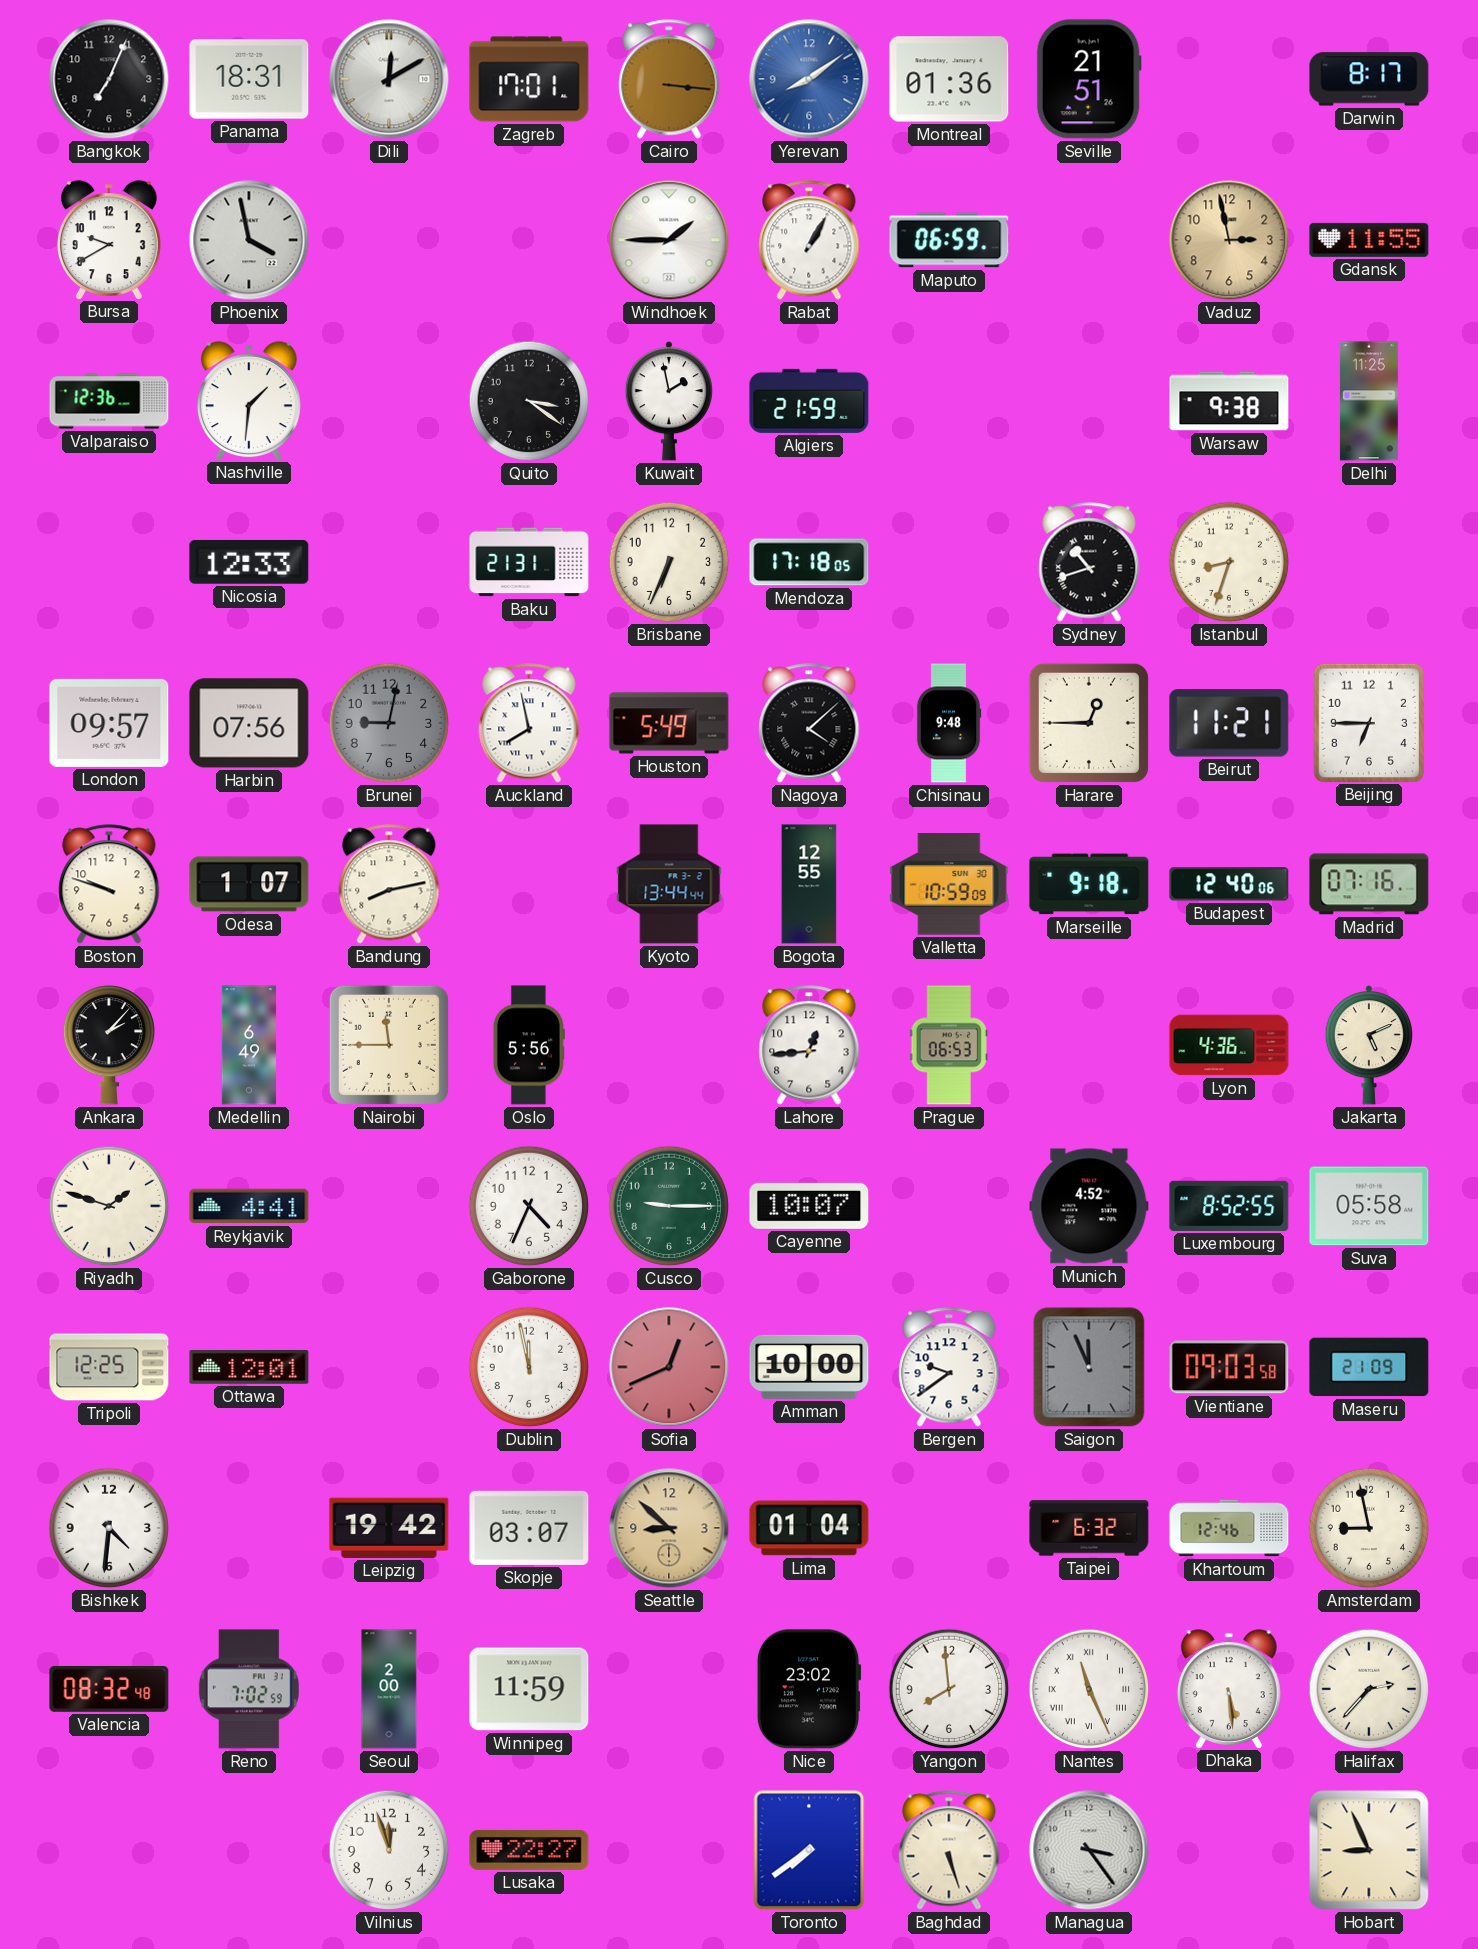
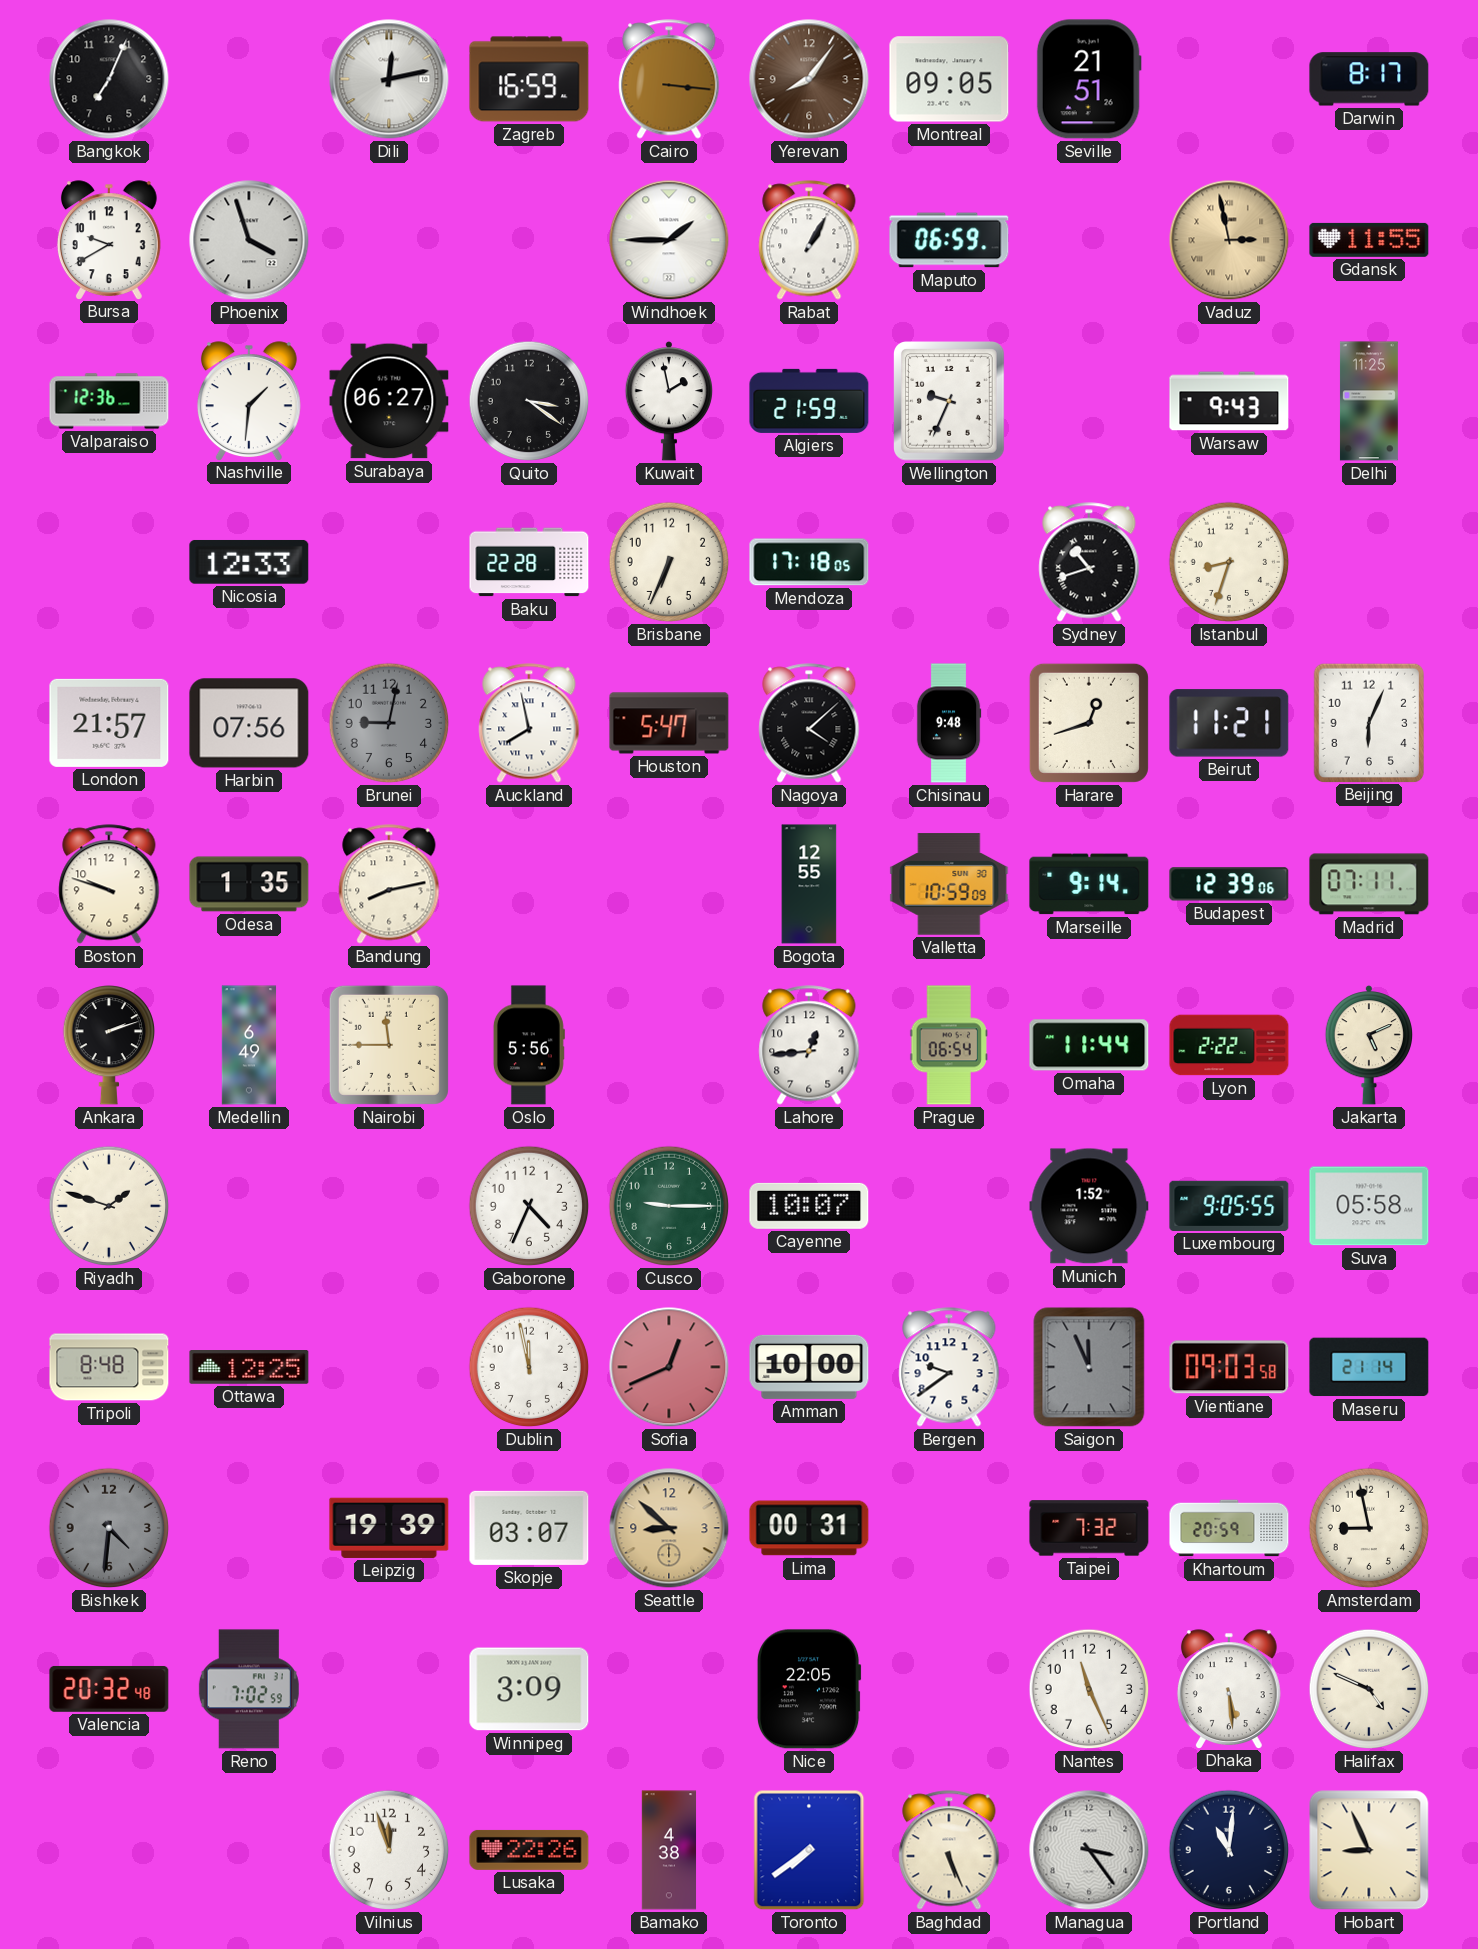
Panama: 18:31 -> none (249, 79)
Dili: 12:10 -> 12:13 (389, 79)
Zagreb: 17:01 -> 16:59 (529, 79)
Yerevan: 8:09 -> 8:06 (809, 79)
Yerevan dial: blue -> brown (809, 79)
Montreal: 01:36 -> 09:05 (949, 79)
Phoenix: 3:58 -> 3:57 (249, 240)
Vaduz numerals: Arabic -> Roman (1229, 240)
Surabaya: none -> 06:27 (389, 401)
Wellington: none -> 9:34 (950, 402)
Warsaw: 9:38 -> 9:43 (1229, 401)
Baku: 21:31 -> 22:28 (529, 562)
London: 09:57 -> 21:57 (109, 723)
Houston: 5:49 -> 5:47 (669, 723)
Harare: 12:45 -> 12:42 (1089, 723)
Beijing: 6:45 -> 6:04 (1368, 722)
Odesa: 1:07 -> 1:35 (249, 884)
Kyoto: 13:44 -> none (669, 884)
Marseille: 9:18 -> 9:14 (1089, 884)
Budapest: 12:40 -> 12:39 (1229, 884)
Madrid: 07:16 -> 07:11 (1369, 884)
Ankara: 2:07 -> 2:12 (108, 1045)
Prague: 06:53 -> 06:54 (949, 1045)
Omaha: none -> 11:44 (1089, 1045)
Lyon: 4:36 -> 2:22 (1229, 1045)
Reykjavik: 4:41 -> none (249, 1206)
Munich: 4:52 -> 1:52 (1089, 1206)
Luxembourg: 8:52 -> 9:05 (1229, 1206)
Tripoli: 12:25 -> 8:48 (109, 1367)
Ottawa: 12:01 -> 12:25 (249, 1368)
Maseru: 21:09 -> 21:14 (1369, 1367)
Bishkek dial: white -> grey (109, 1528)
Leipzig: 19:42 -> 19:39 (389, 1528)
Lima: 01:04 -> 00:31 (809, 1528)
Taipei: 6:32 -> 7:32 (1089, 1528)
Khartoum: 12:46 -> 20:59 (1229, 1528)
Valencia: 08:32 -> 20:32 (109, 1689)
Seoul: 2:00 -> none (389, 1689)
Winnipeg: 11:59 -> 3:09 (529, 1689)
Nice: 23:02 -> 22:05 (809, 1689)
Yangon: 7:59 -> none (949, 1689)
Nantes numerals: Roman -> Arabic (1089, 1689)
Halifax: 2:37 -> 4:49 (1369, 1689)
Lusaka: 22:27 -> 22:26 (529, 1850)
Bamako: none -> 4:38 (669, 1850)
Baghdad: 5:27 -> 5:26 (949, 1850)
Portland: none -> 11:01 (1229, 1850)
